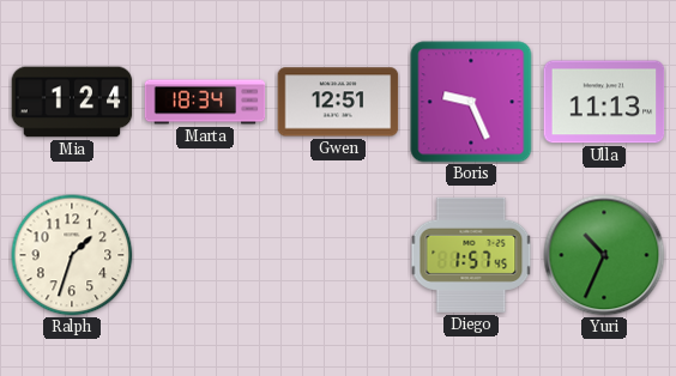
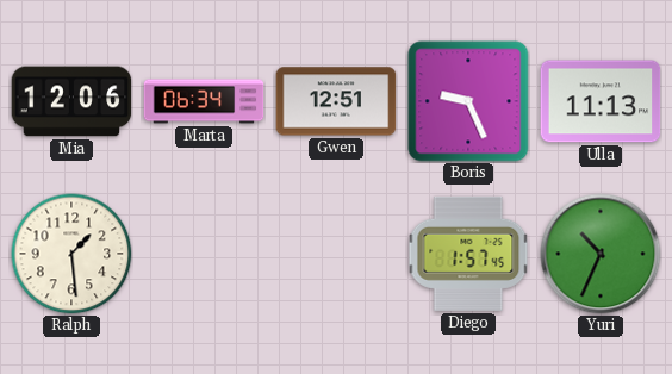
Mia: 1:24 -> 12:06 (71, 101)
Marta: 18:34 -> 06:34 (204, 101)
Ralph: 1:33 -> 1:29 (71, 254)
